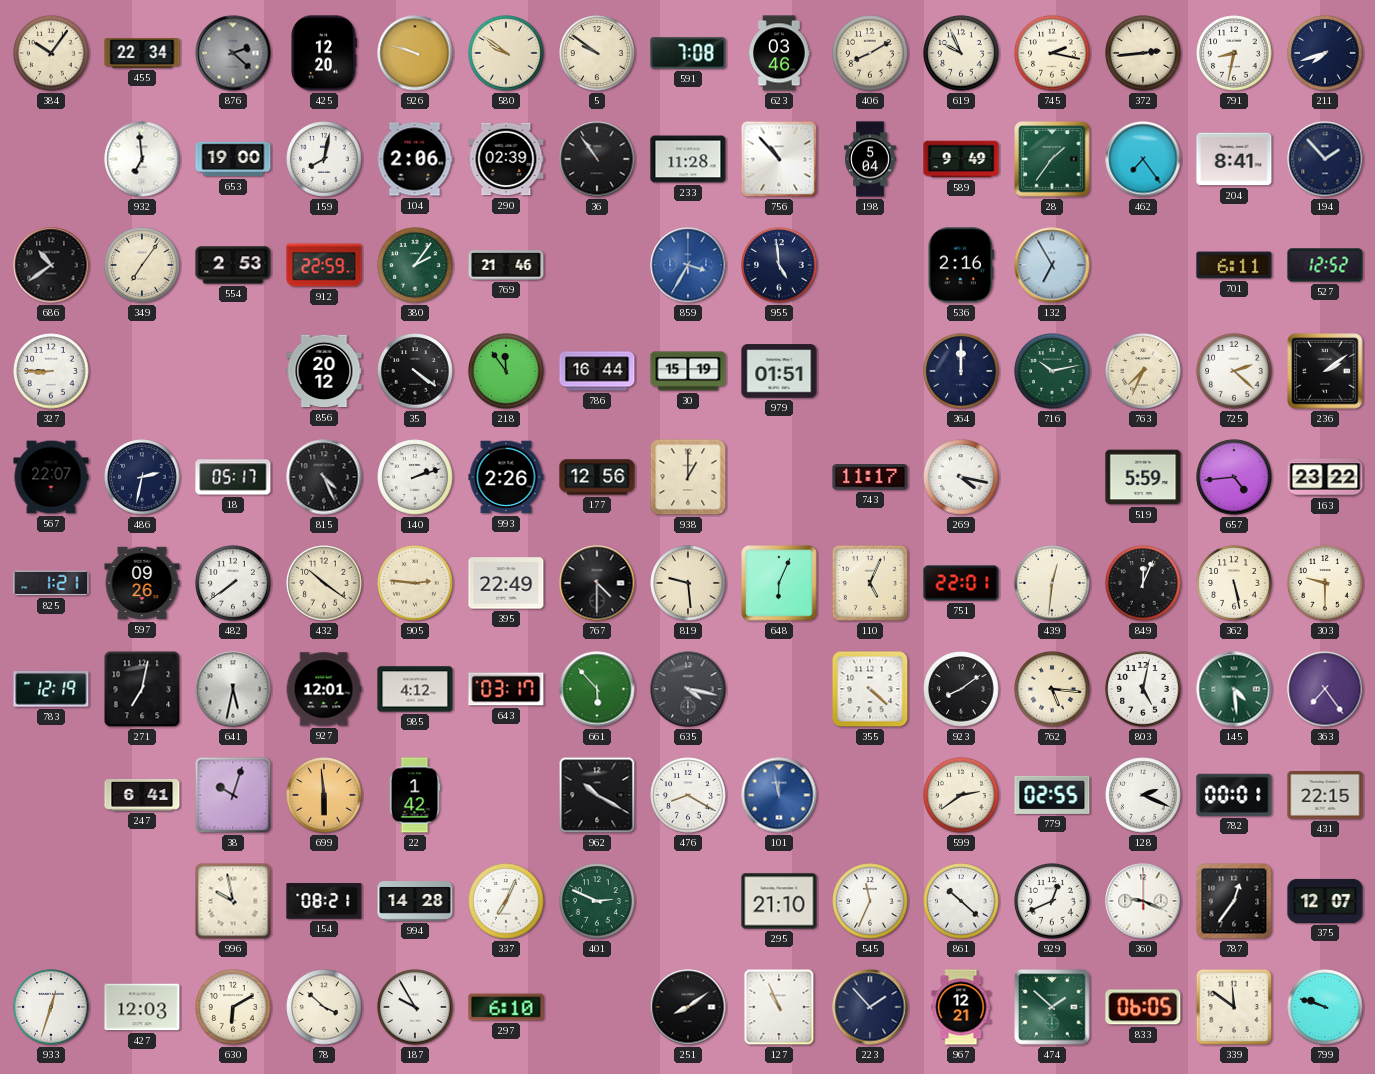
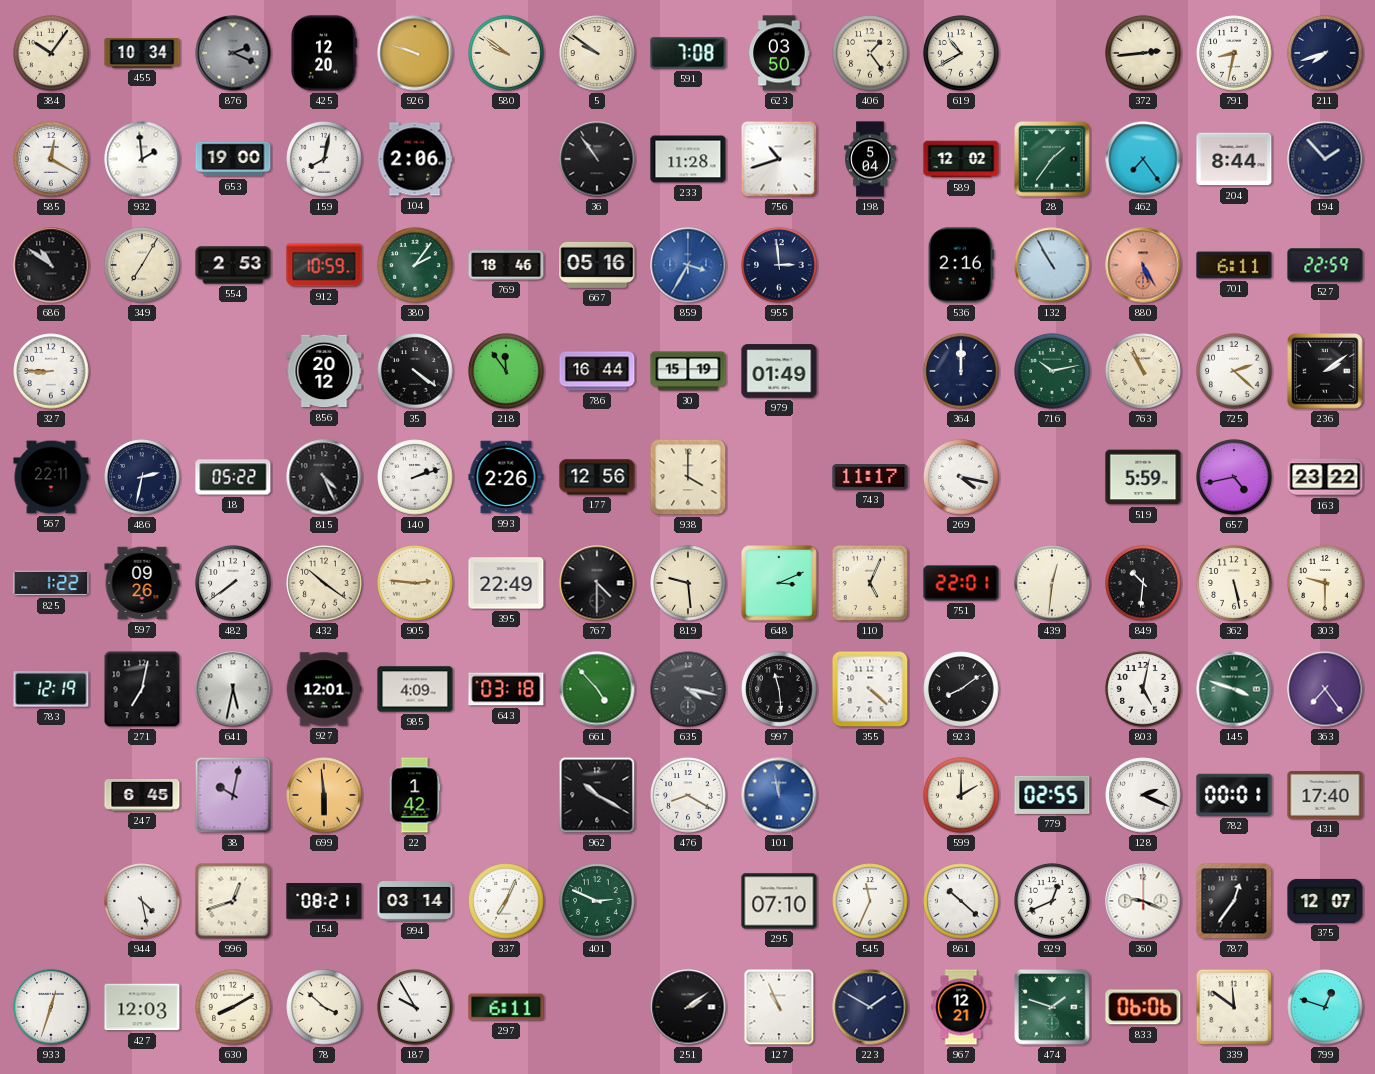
455: 22:34 -> 10:34 (142, 54)
876: 2:22 -> 2:19 (233, 53)
623: 03:46 -> 03:50 (779, 53)
406: 8:10 -> 1:24 (870, 53)
619: 9:56 -> 10:40 (961, 53)
745: 2:17 -> none (1052, 53)
585: none -> 12:20 (51, 159)
932: 6:59 -> 1:59 (142, 159)
290: 02:39 -> none (506, 159)
756: 10:53 -> 10:42 (779, 159)
589: 9:49 -> 12:02 (961, 159)
204: 8:41 -> 8:44 (1234, 159)
686: 10:39 -> 10:51 (51, 265)
349: 7:06 -> 7:05 (142, 265)
912: 22:59 -> 10:59 (324, 265)
769: 21:46 -> 18:46 (506, 265)
667: none -> 05:16 (597, 265)
955: 4:59 -> 2:59 (779, 265)
132: 6:55 -> 10:55 (1052, 265)
880: none -> 5:25 (1143, 265)
527: 12:52 -> 22:59 (1325, 265)
979: 01:51 -> 01:49 (779, 371)
763: 7:34 -> 10:56 (1143, 371)
567: 22:07 -> 22:11 (51, 477)
18: 05:17 -> 05:22 (233, 477)
938: 1:00 -> 4:00 (688, 477)
657: 4:44 -> 4:43 (1234, 477)
825: 1:21 -> 1:22 (51, 583)
648: 6:04 -> 3:11 (779, 583)
849: 12:04 -> 10:31 (1143, 583)
985: 4:12 -> 4:09 (415, 689)
643: 03:17 -> 03:18 (506, 689)
661: 5:53 -> 4:53 (597, 689)
997: none -> 11:29 (779, 689)
762: 5:16 -> none (1052, 689)
145: 4:29 -> 3:48 (1234, 689)
247: 6:41 -> 6:45 (142, 796)
38: 10:03 -> 10:02 (233, 795)
599: 2:39 -> 2:00 (961, 795)
431: 22:15 -> 17:40 (1325, 796)
944: none -> 4:28 (142, 901)
996: 9:58 -> 12:42 (233, 901)
994: 14:28 -> 03:14 (415, 902)
295: 21:10 -> 07:10 (779, 901)
630: 6:10 -> 8:10 (233, 1007)
297: 6:10 -> 6:11 (506, 1007)
251: 8:09 -> 2:09 (688, 1007)
223: 1:53 -> 1:50 (870, 1007)
474: 1:52 -> 1:48 (1052, 1007)
833: 06:05 -> 06:06 (1143, 1007)
799: 9:48 -> 12:48 (1325, 1007)
